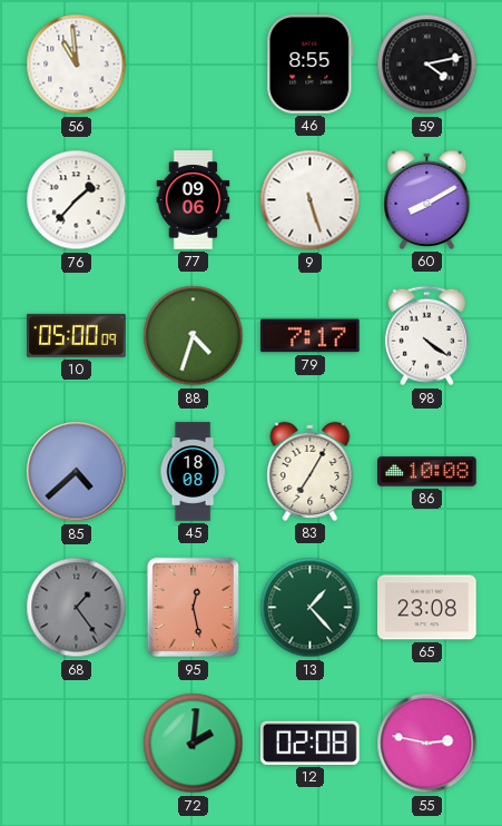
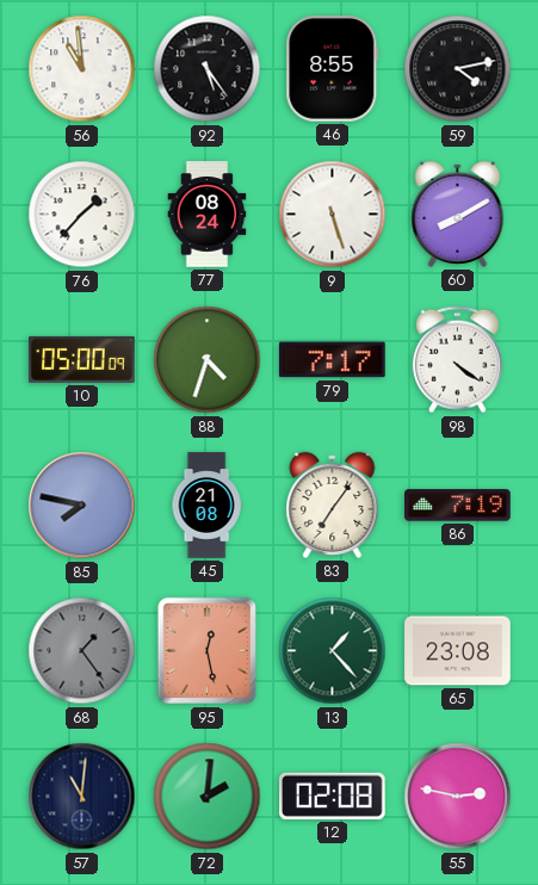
92: none -> 5:24 (208, 69)
77: 09:06 -> 08:24 (208, 215)
85: 4:38 -> 7:47 (82, 506)
45: 18:08 -> 21:08 (206, 506)
83: 7:05 -> 7:06 (333, 505)
86: 10:08 -> 7:19 (458, 506)
57: none -> 11:01 (82, 797)
